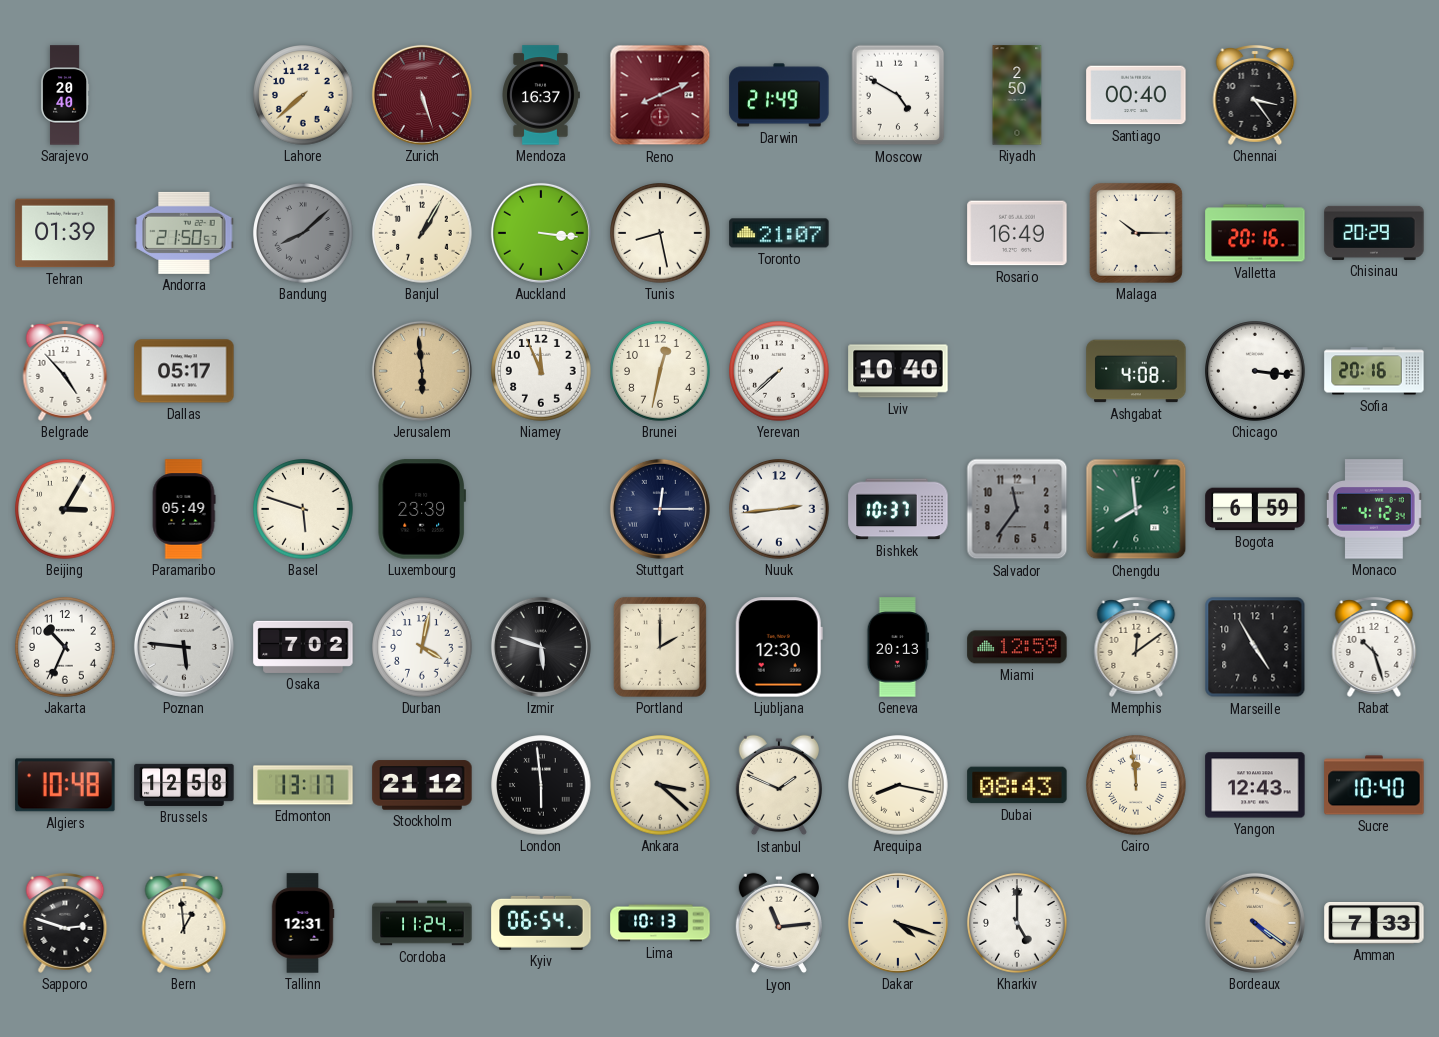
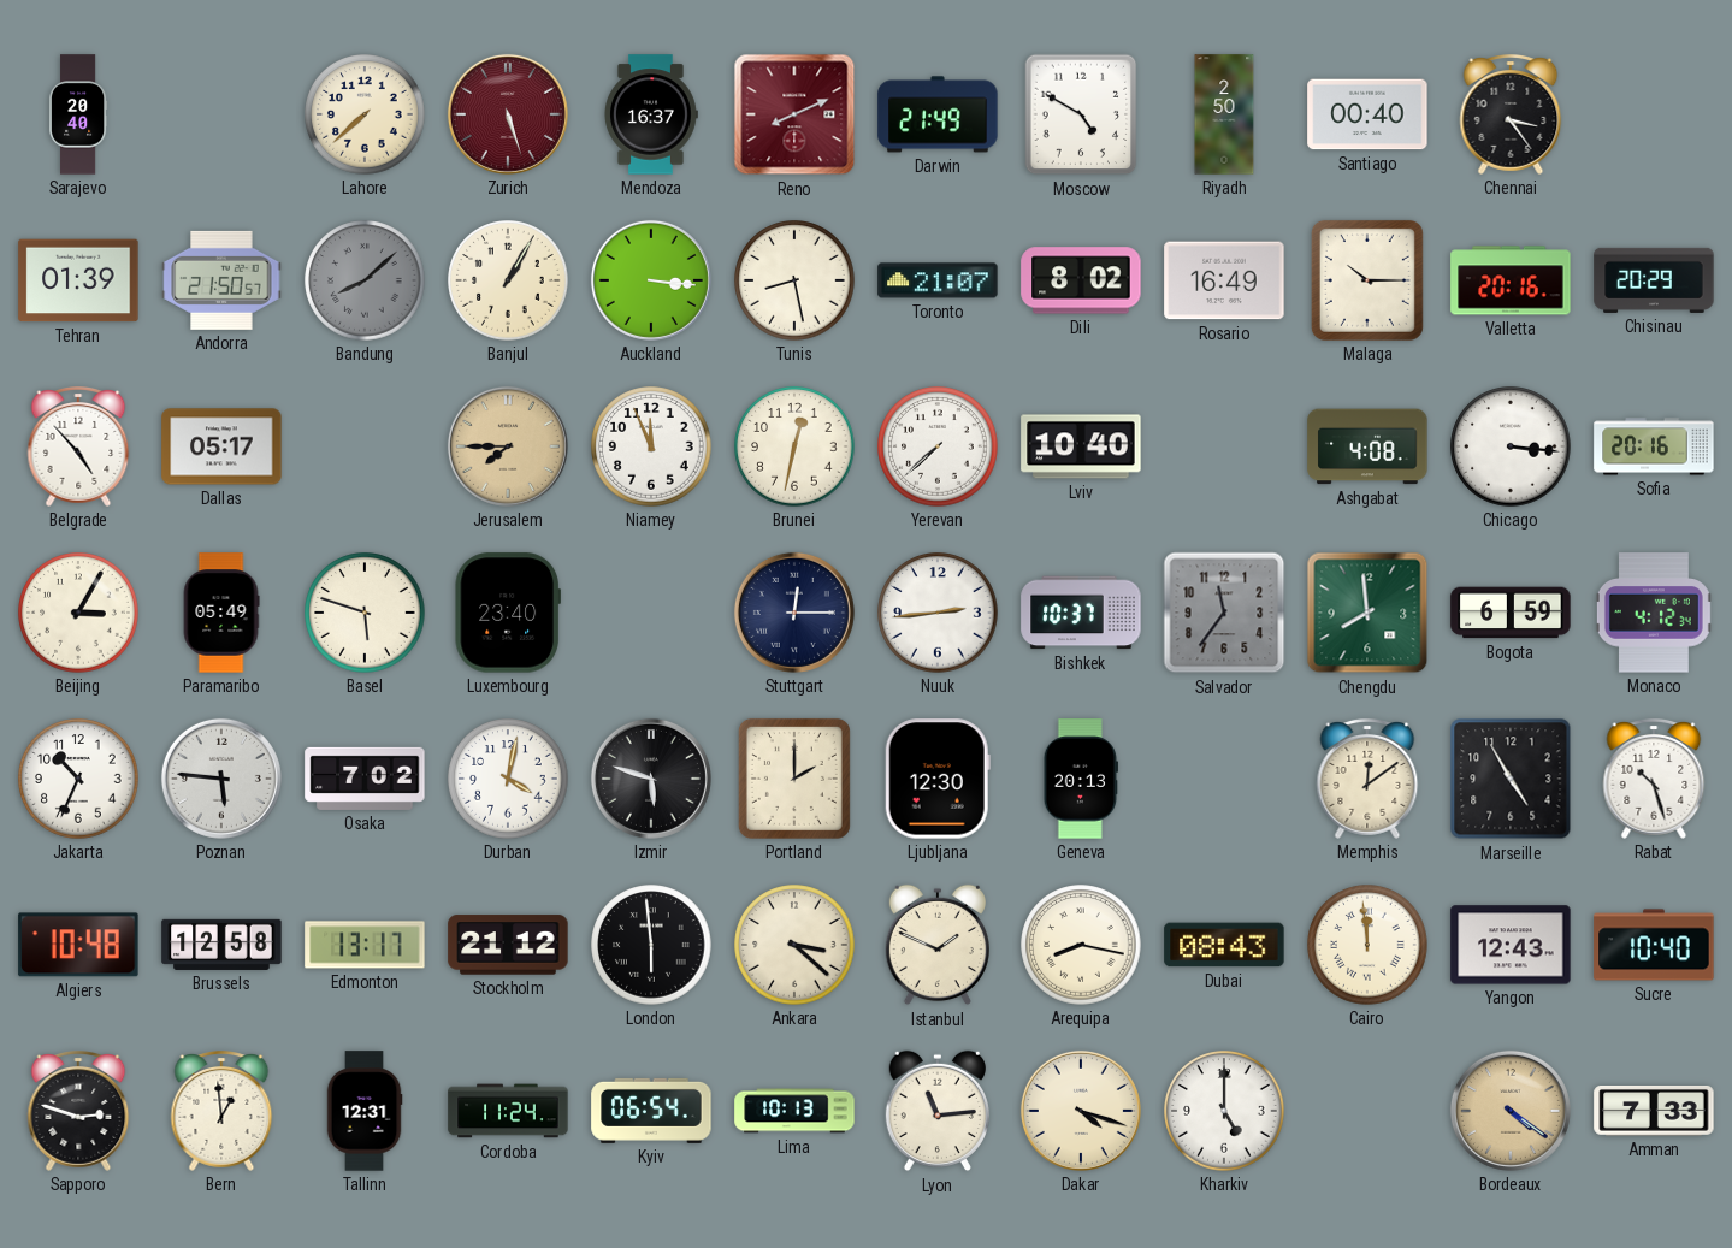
Dili: none -> 8:02 (1081, 280)
Jerusalem: 5:59 -> 7:45 (508, 446)
Luxembourg: 23:39 -> 23:40 (508, 613)
Miami: 12:59 -> none (1017, 647)
